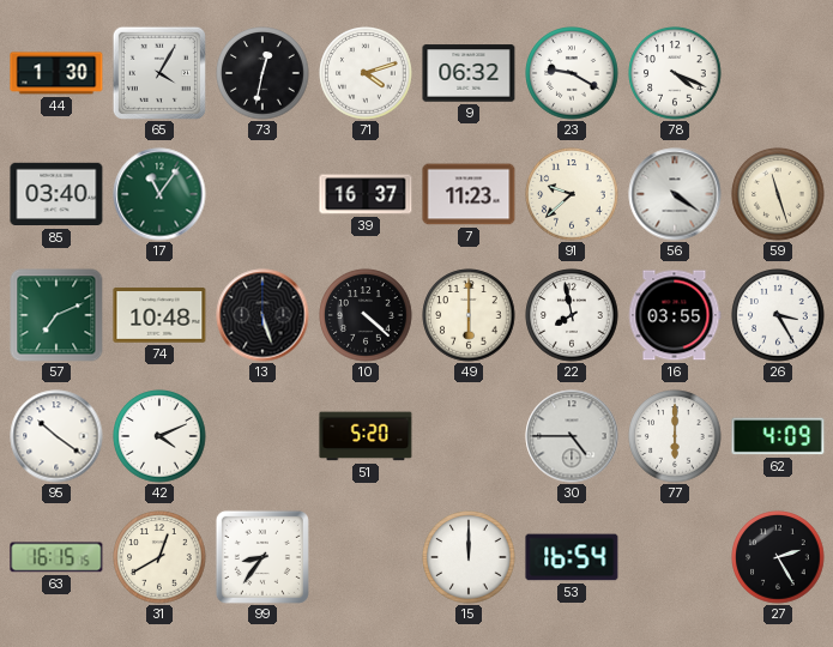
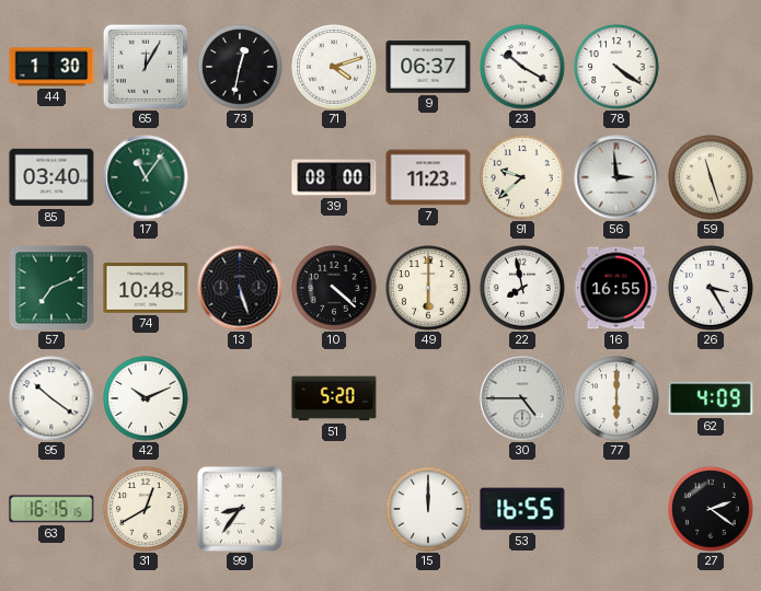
65: 4:05 -> 12:05 (146, 67)
9: 06:32 -> 06:37 (428, 67)
23: 9:20 -> 10:20 (522, 67)
78: 4:19 -> 4:21 (616, 67)
39: 16:37 -> 08:00 (334, 177)
56: 4:21 -> 2:59 (616, 177)
16: 03:55 -> 16:55 (616, 288)
42: 4:11 -> 10:11 (146, 398)
53: 16:54 -> 16:55 (522, 509)
27: 2:25 -> 2:21 (711, 509)
